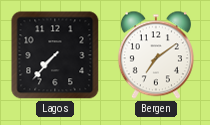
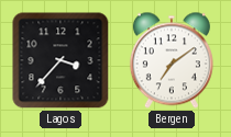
Lagos: 7:37 -> 3:37 (61, 60)
